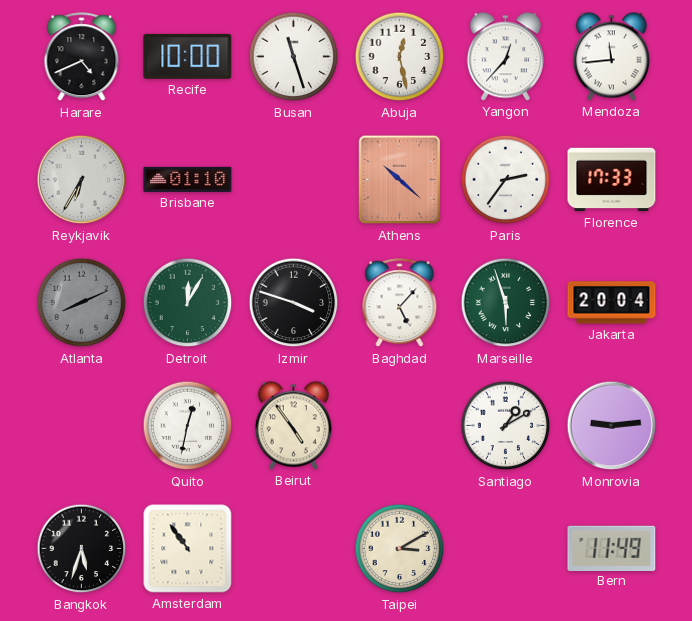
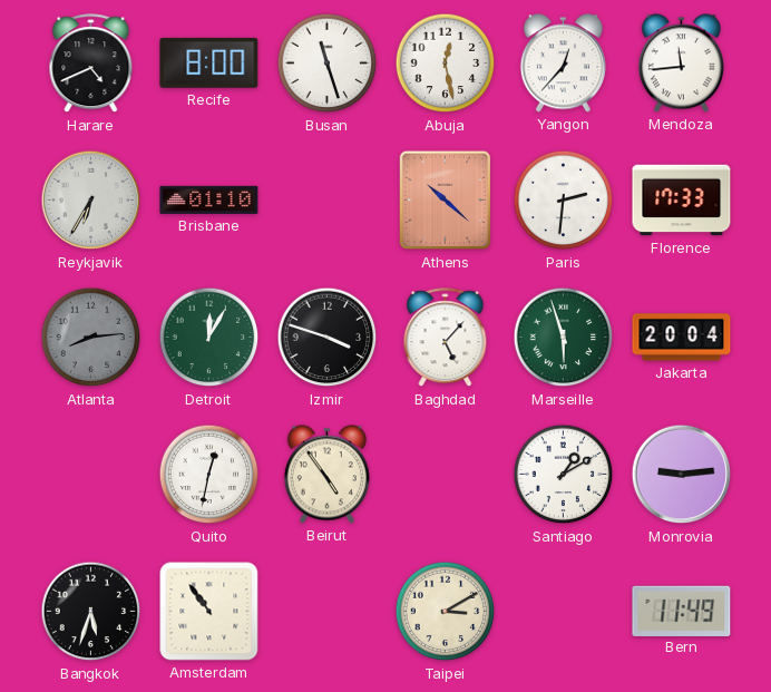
Recife: 10:00 -> 8:00 (209, 62)
Paris: 2:36 -> 2:31 (564, 201)
Atlanta: 8:11 -> 8:14 (91, 338)
